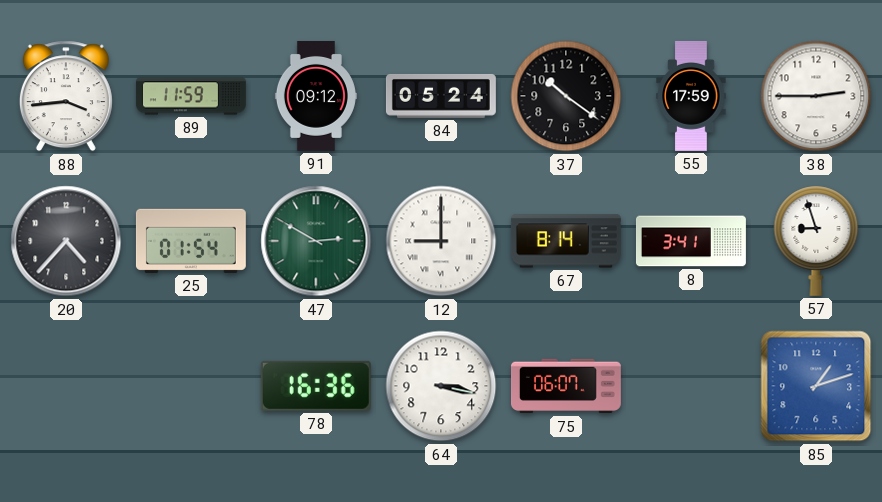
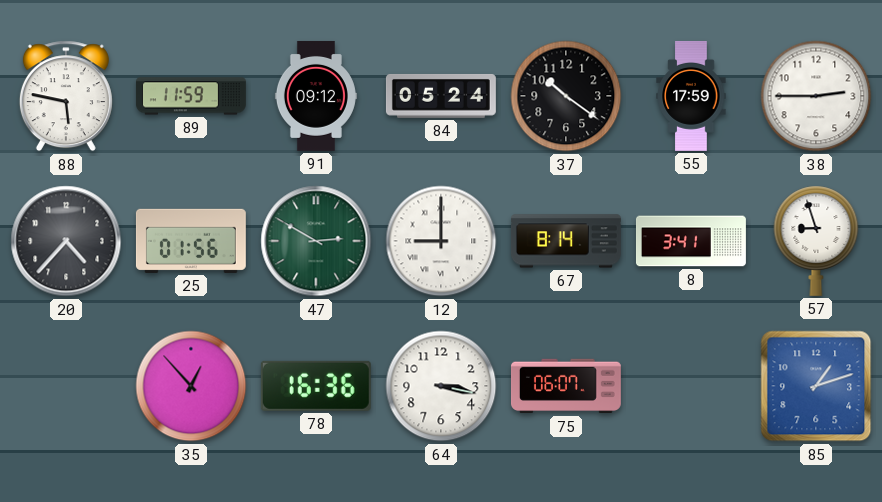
88: 3:44 -> 5:47 (66, 96)
25: 01:54 -> 01:56 (191, 241)
35: none -> 12:53 (191, 386)
